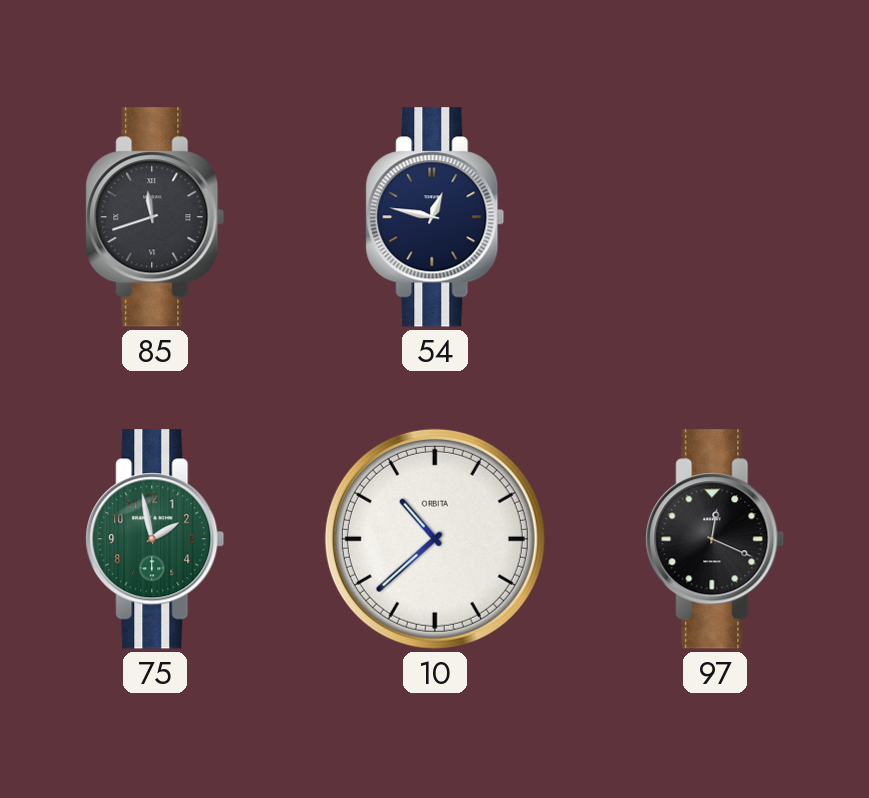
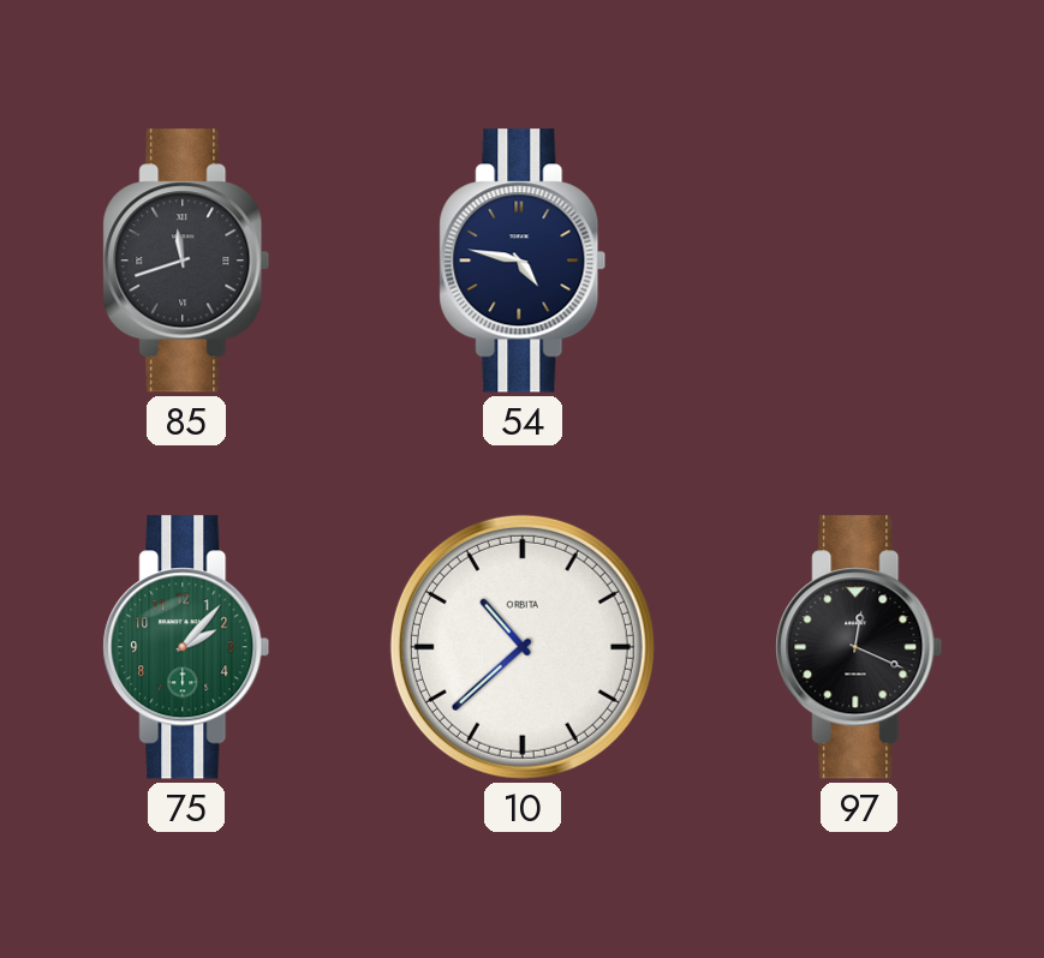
54: 12:47 -> 4:47 (523, 261)
75: 1:58 -> 2:07 (186, 647)
